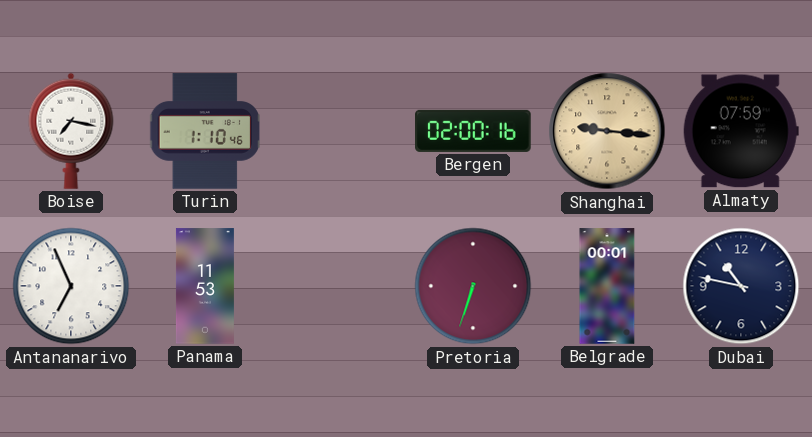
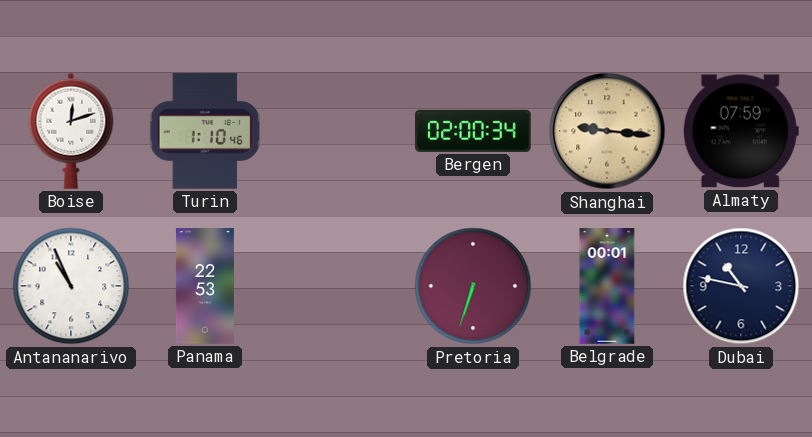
Boise: 7:17 -> 12:12 (71, 131)
Bergen: 02:00:16 -> 02:00:34 (473, 131)
Antananarivo: 6:56 -> 10:56 (71, 286)
Panama: 11:53 -> 22:53 (205, 286)
